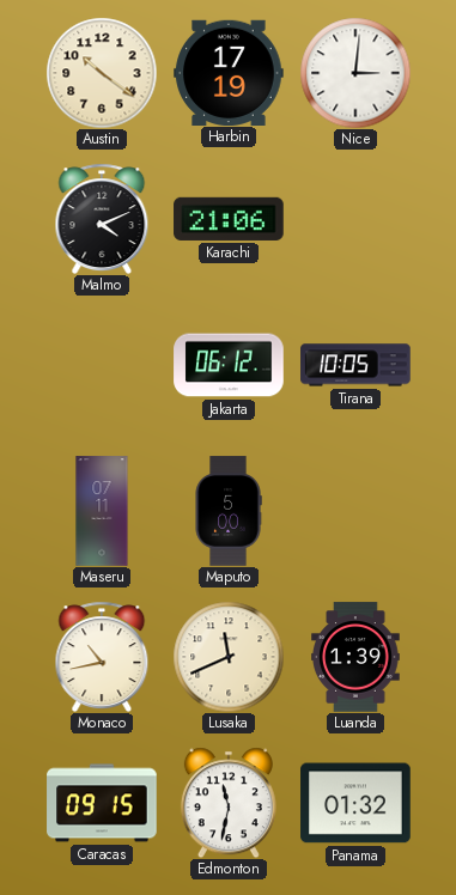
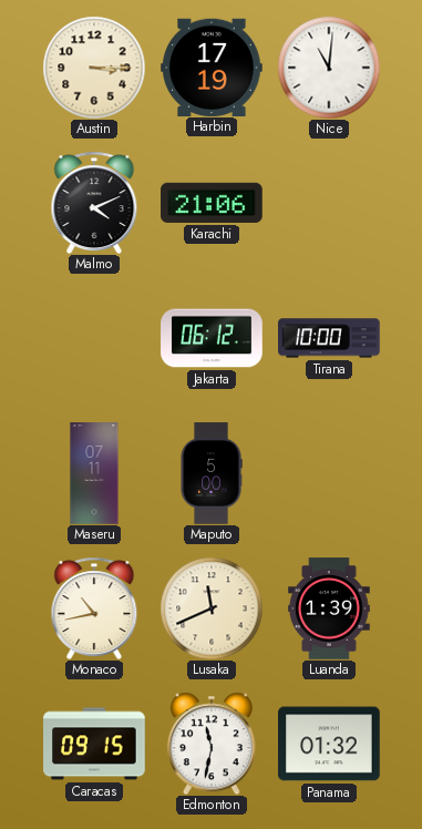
Austin: 10:21 -> 3:15 (94, 68)
Nice: 3:01 -> 11:01 (329, 68)
Tirana: 10:05 -> 10:00 (329, 338)
